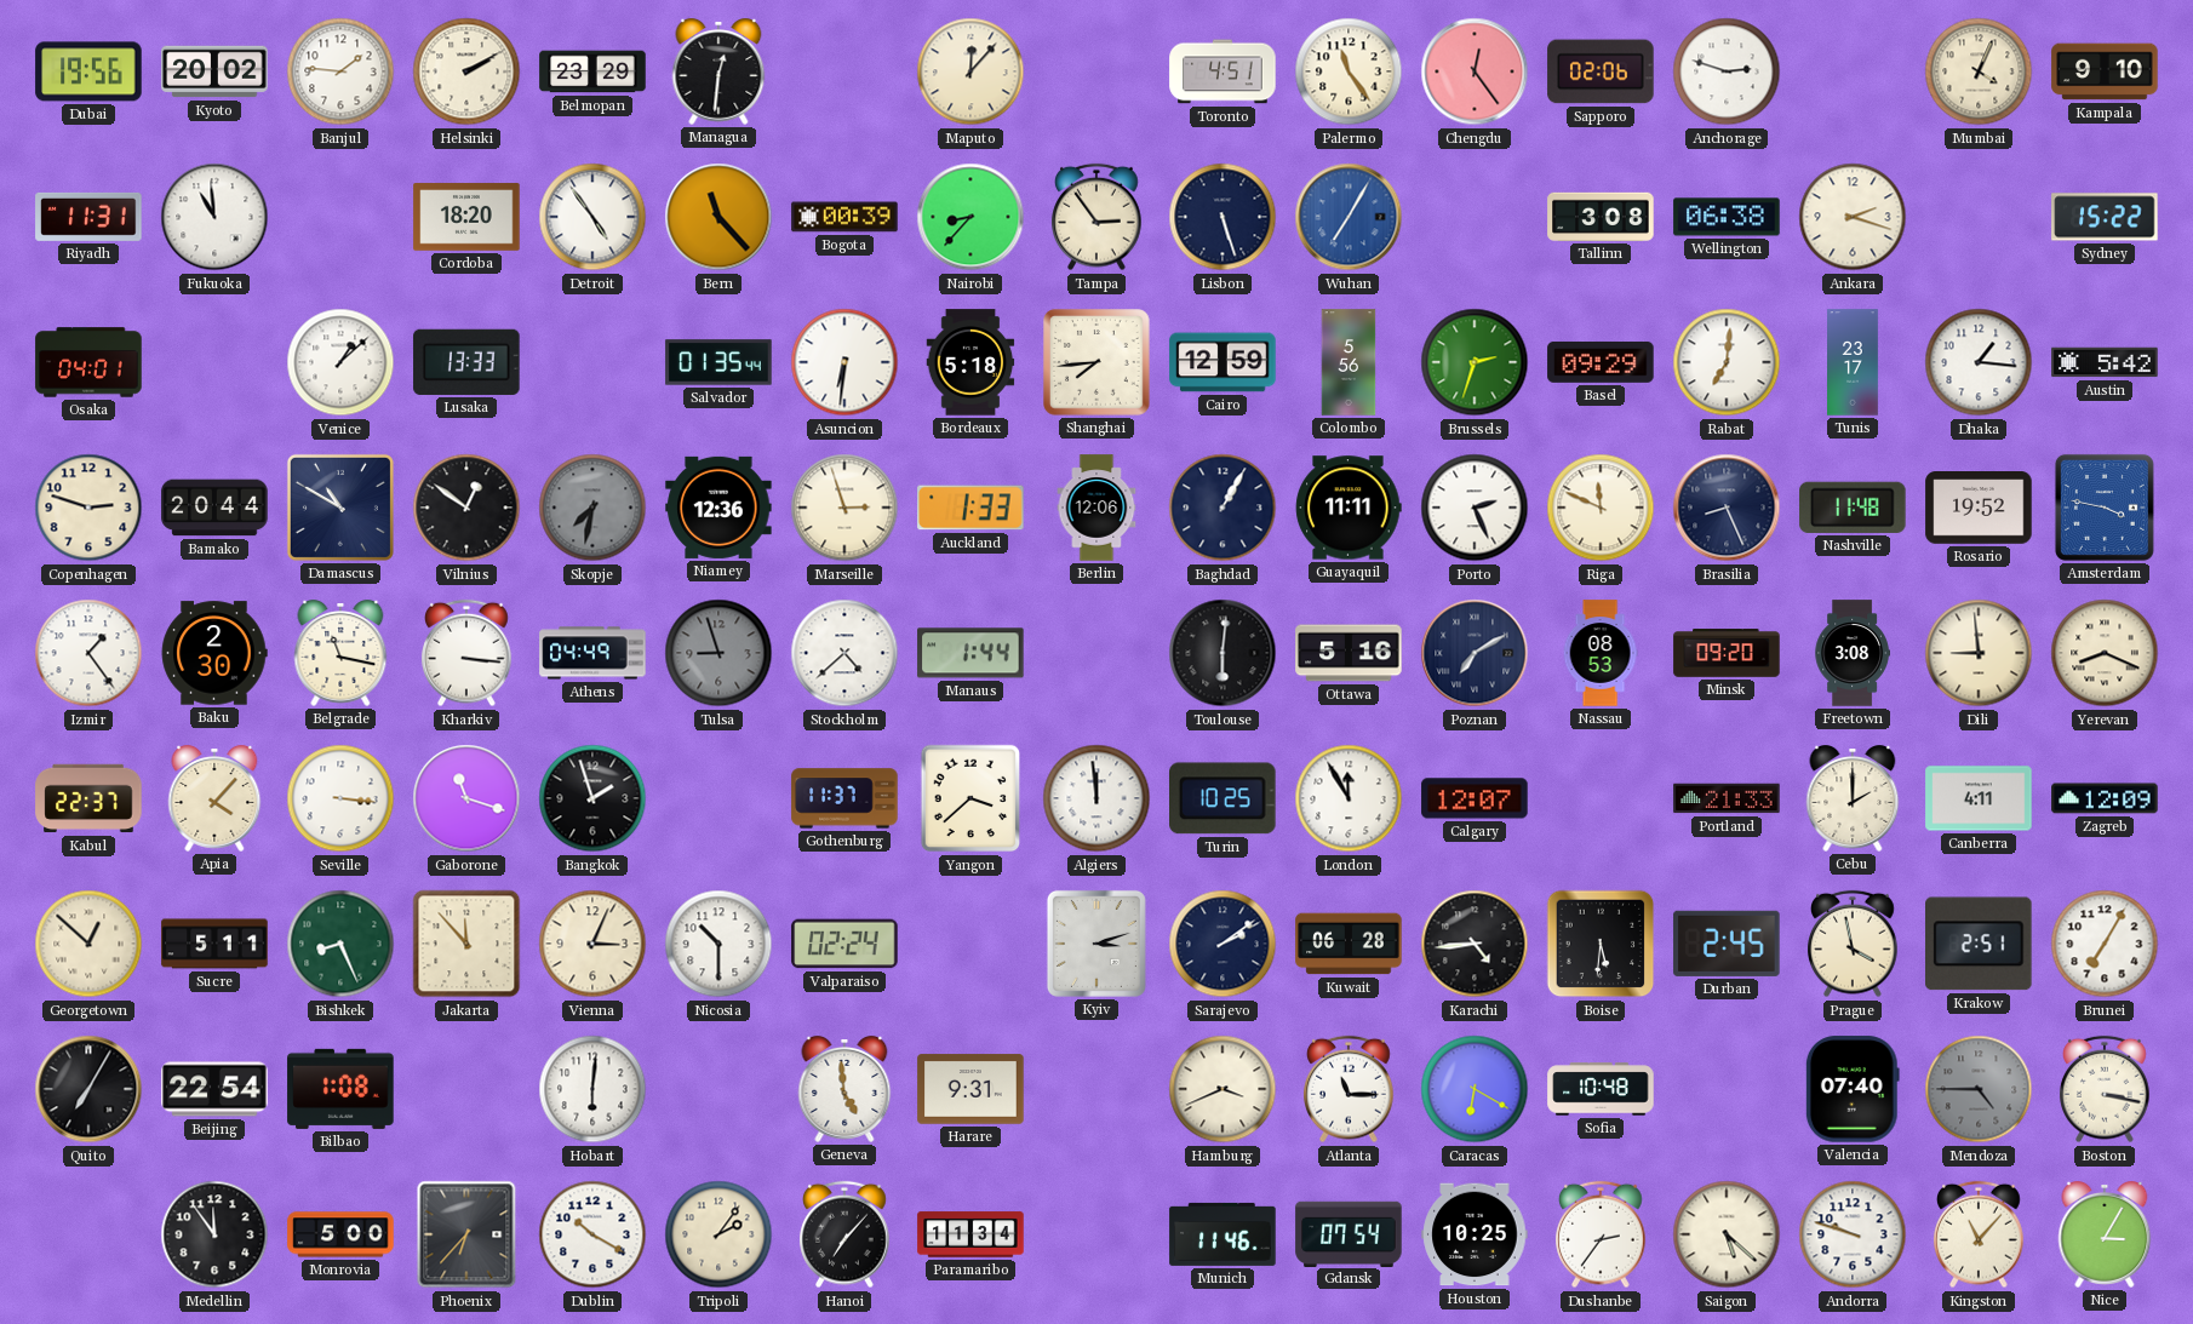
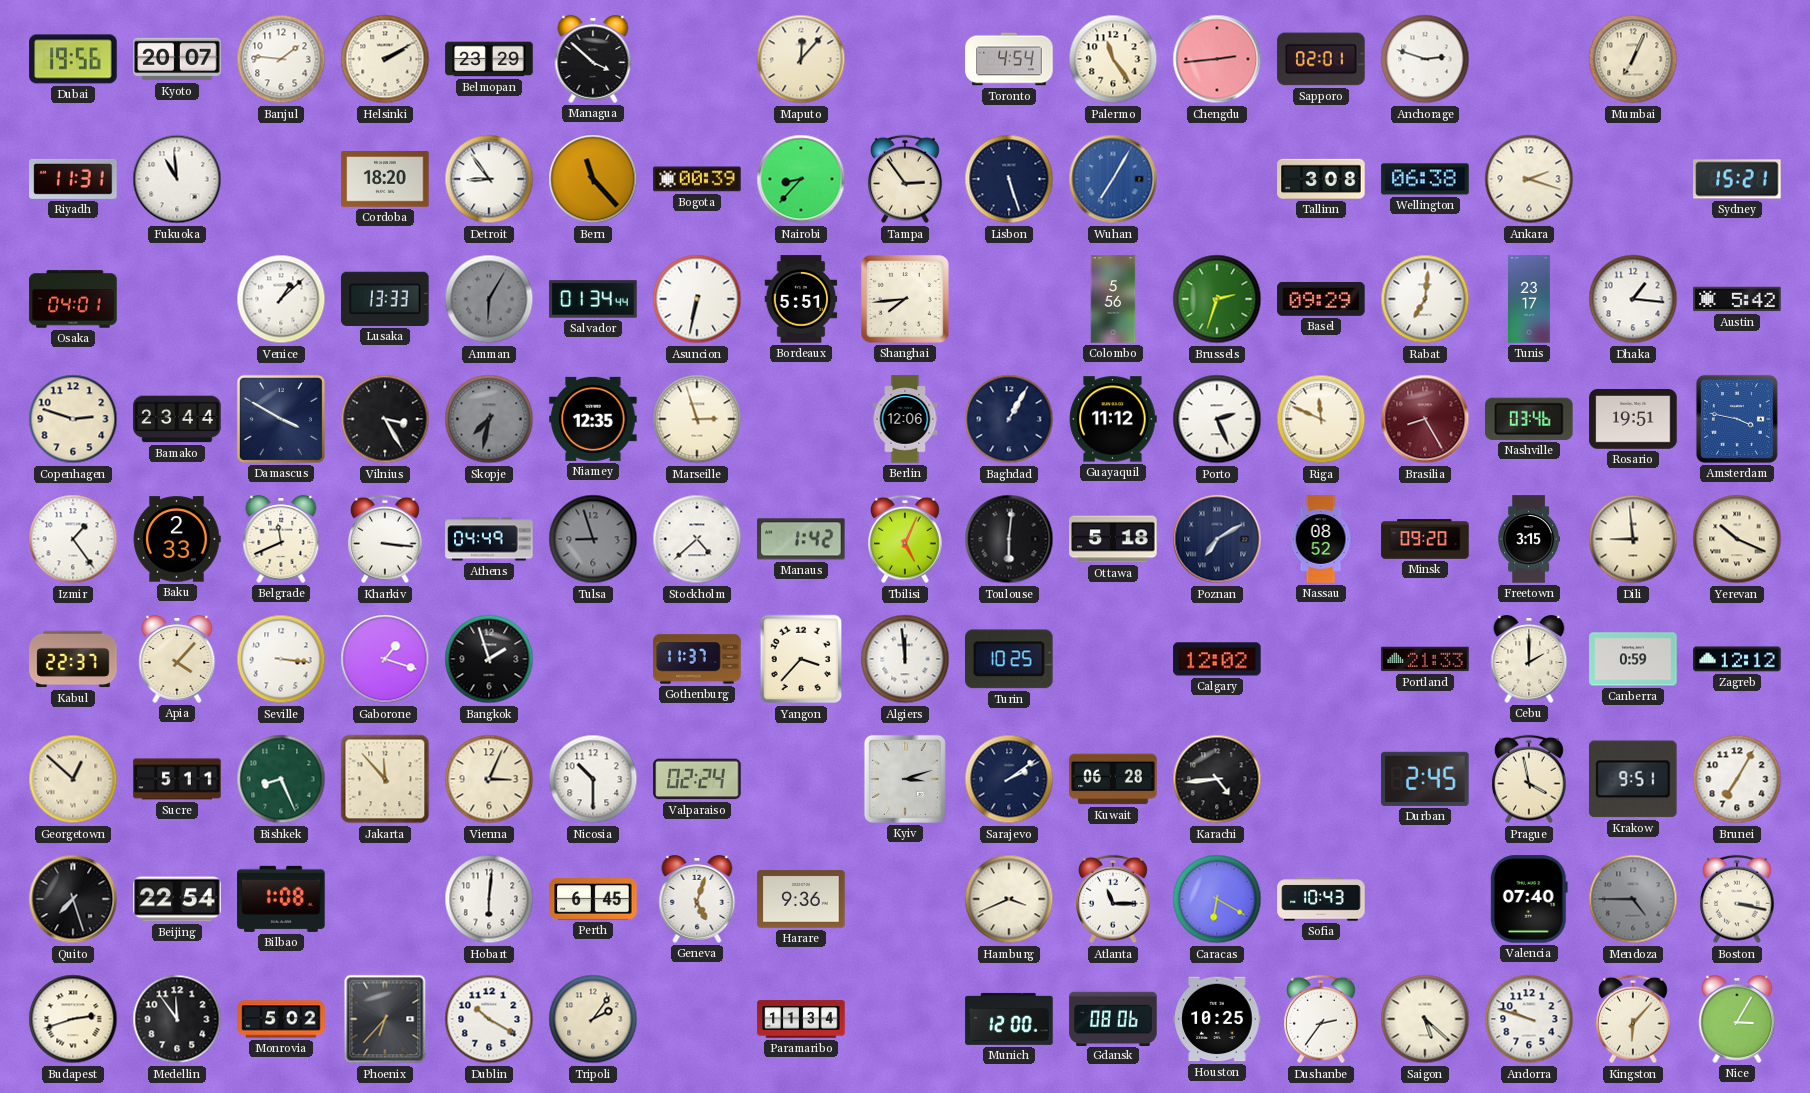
Kyoto: 20:02 -> 20:07 (177, 59)
Managua: 12:31 -> 3:52 (593, 60)
Toronto: 4:51 -> 4:54 (1009, 59)
Chengdu: 12:24 -> 2:44 (1217, 59)
Sapporo: 02:06 -> 02:01 (1321, 59)
Mumbai: 4:04 -> 7:04 (1633, 59)
Kampala: 9:10 -> none (2105, 71)
Detroit: 4:54 -> 8:54 (489, 179)
Sydney: 15:22 -> 15:21 (1737, 179)
Amman: none -> 6:05 (489, 299)
Salvador: 01:35 -> 01:34 (593, 299)
Asuncion: 6:31 -> 6:32 (697, 299)
Bordeaux: 5:18 -> 5:51 (801, 299)
Cairo: 12:59 -> none (1223, 362)
Bamako: 20:44 -> 23:44 (177, 419)
Damascus: 10:50 -> 3:50 (281, 419)
Vilnius: 12:51 -> 3:25 (385, 419)
Niamey: 12:36 -> 12:35 (593, 419)
Auckland: 1:33 -> none (970, 508)
Guayaquil: 11:11 -> 11:12 (1113, 419)
Brasilia: 8:26 -> 8:25 (1425, 419)
Brasilia dial: navy -> burgundy (1425, 419)
Nashville: 11:48 -> 03:46 (1529, 419)
Rosario: 19:52 -> 19:51 (1633, 419)
Baku: 2:30 -> 2:33 (177, 539)
Belgrade: 11:17 -> 11:41 (281, 540)
Manaus: 1:44 -> 1:42 (801, 539)
Tbilisi: none -> 5:04 (905, 539)
Ottawa: 5:16 -> 5:18 (1113, 539)
Nassau: 08:53 -> 08:52 (1321, 539)
Freetown: 3:08 -> 3:15 (1529, 539)
Yerevan: 8:19 -> 10:19 (1737, 539)
Gaborone: 11:18 -> 1:18 (385, 659)
Yangon: 3:38 -> 3:37 (801, 659)
London: 11:55 -> none (1349, 798)
Calgary: 12:07 -> 12:02 (1217, 659)
Canberra: 4:11 -> 0:59 (1633, 659)
Zagreb: 12:09 -> 12:12 (1737, 659)
Boise: 5:31 -> none (1601, 944)
Krakow: 2:51 -> 9:51 (1634, 779)
Quito: 7:05 -> 7:27 (73, 899)
Perth: none -> 6:45 (593, 899)
Geneva: 4:59 -> 5:03 (697, 900)
Harare: 9:31 -> 9:36 (801, 899)
Sofia: 10:48 -> 10:43 (1321, 899)
Budapest: none -> 2:42 (73, 1019)
Monrovia: 5:00 -> 5:02 (281, 1019)
Hanoi: 7:07 -> none (844, 1234)
Munich: 11:46 -> 12:00 (1009, 1019)
Gdansk: 07:54 -> 08:06 (1113, 1018)
Kingston: 11:07 -> 6:07 (1633, 1019)
